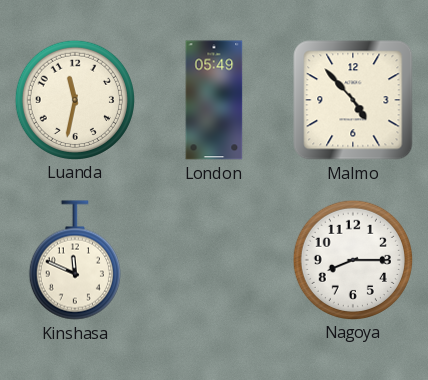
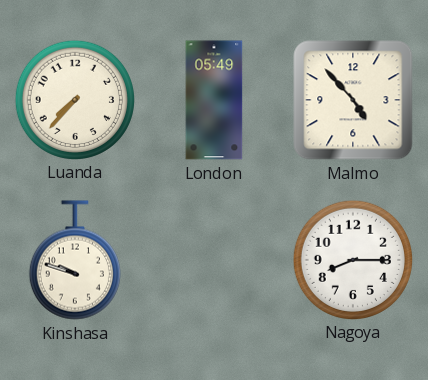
Luanda: 11:32 -> 7:37 (74, 99)
Kinshasa: 11:49 -> 9:48 (75, 260)
